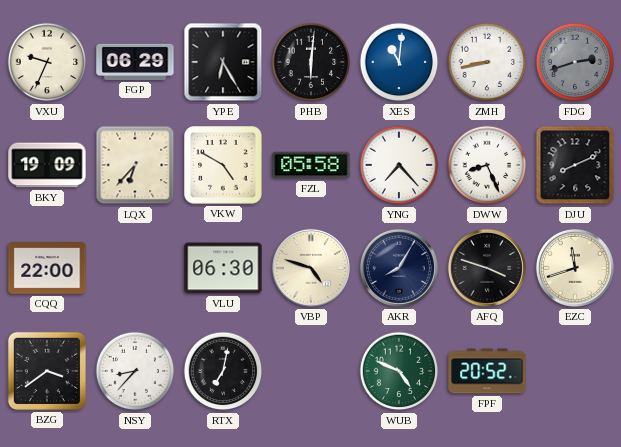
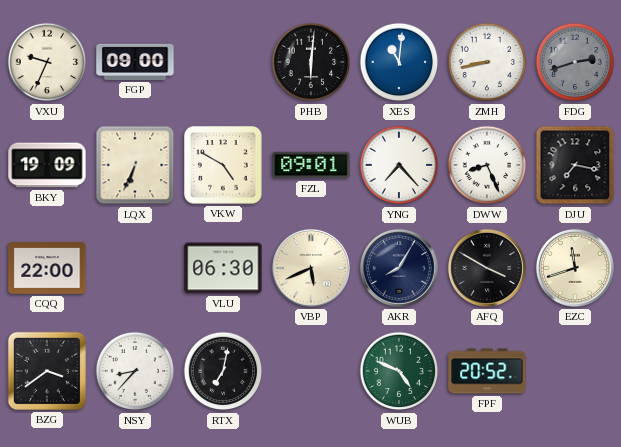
FGP: 06:29 -> 09:00 (135, 62)
YPE: 6:25 -> none (223, 62)
LQX: 6:37 -> 6:34 (135, 165)
FZL: 05:58 -> 09:01 (311, 165)
DJU: 8:11 -> 7:17 (575, 165)
VBP: 4:48 -> 5:41 (311, 268)
AFQ: 3:48 -> 3:50 (487, 268)
